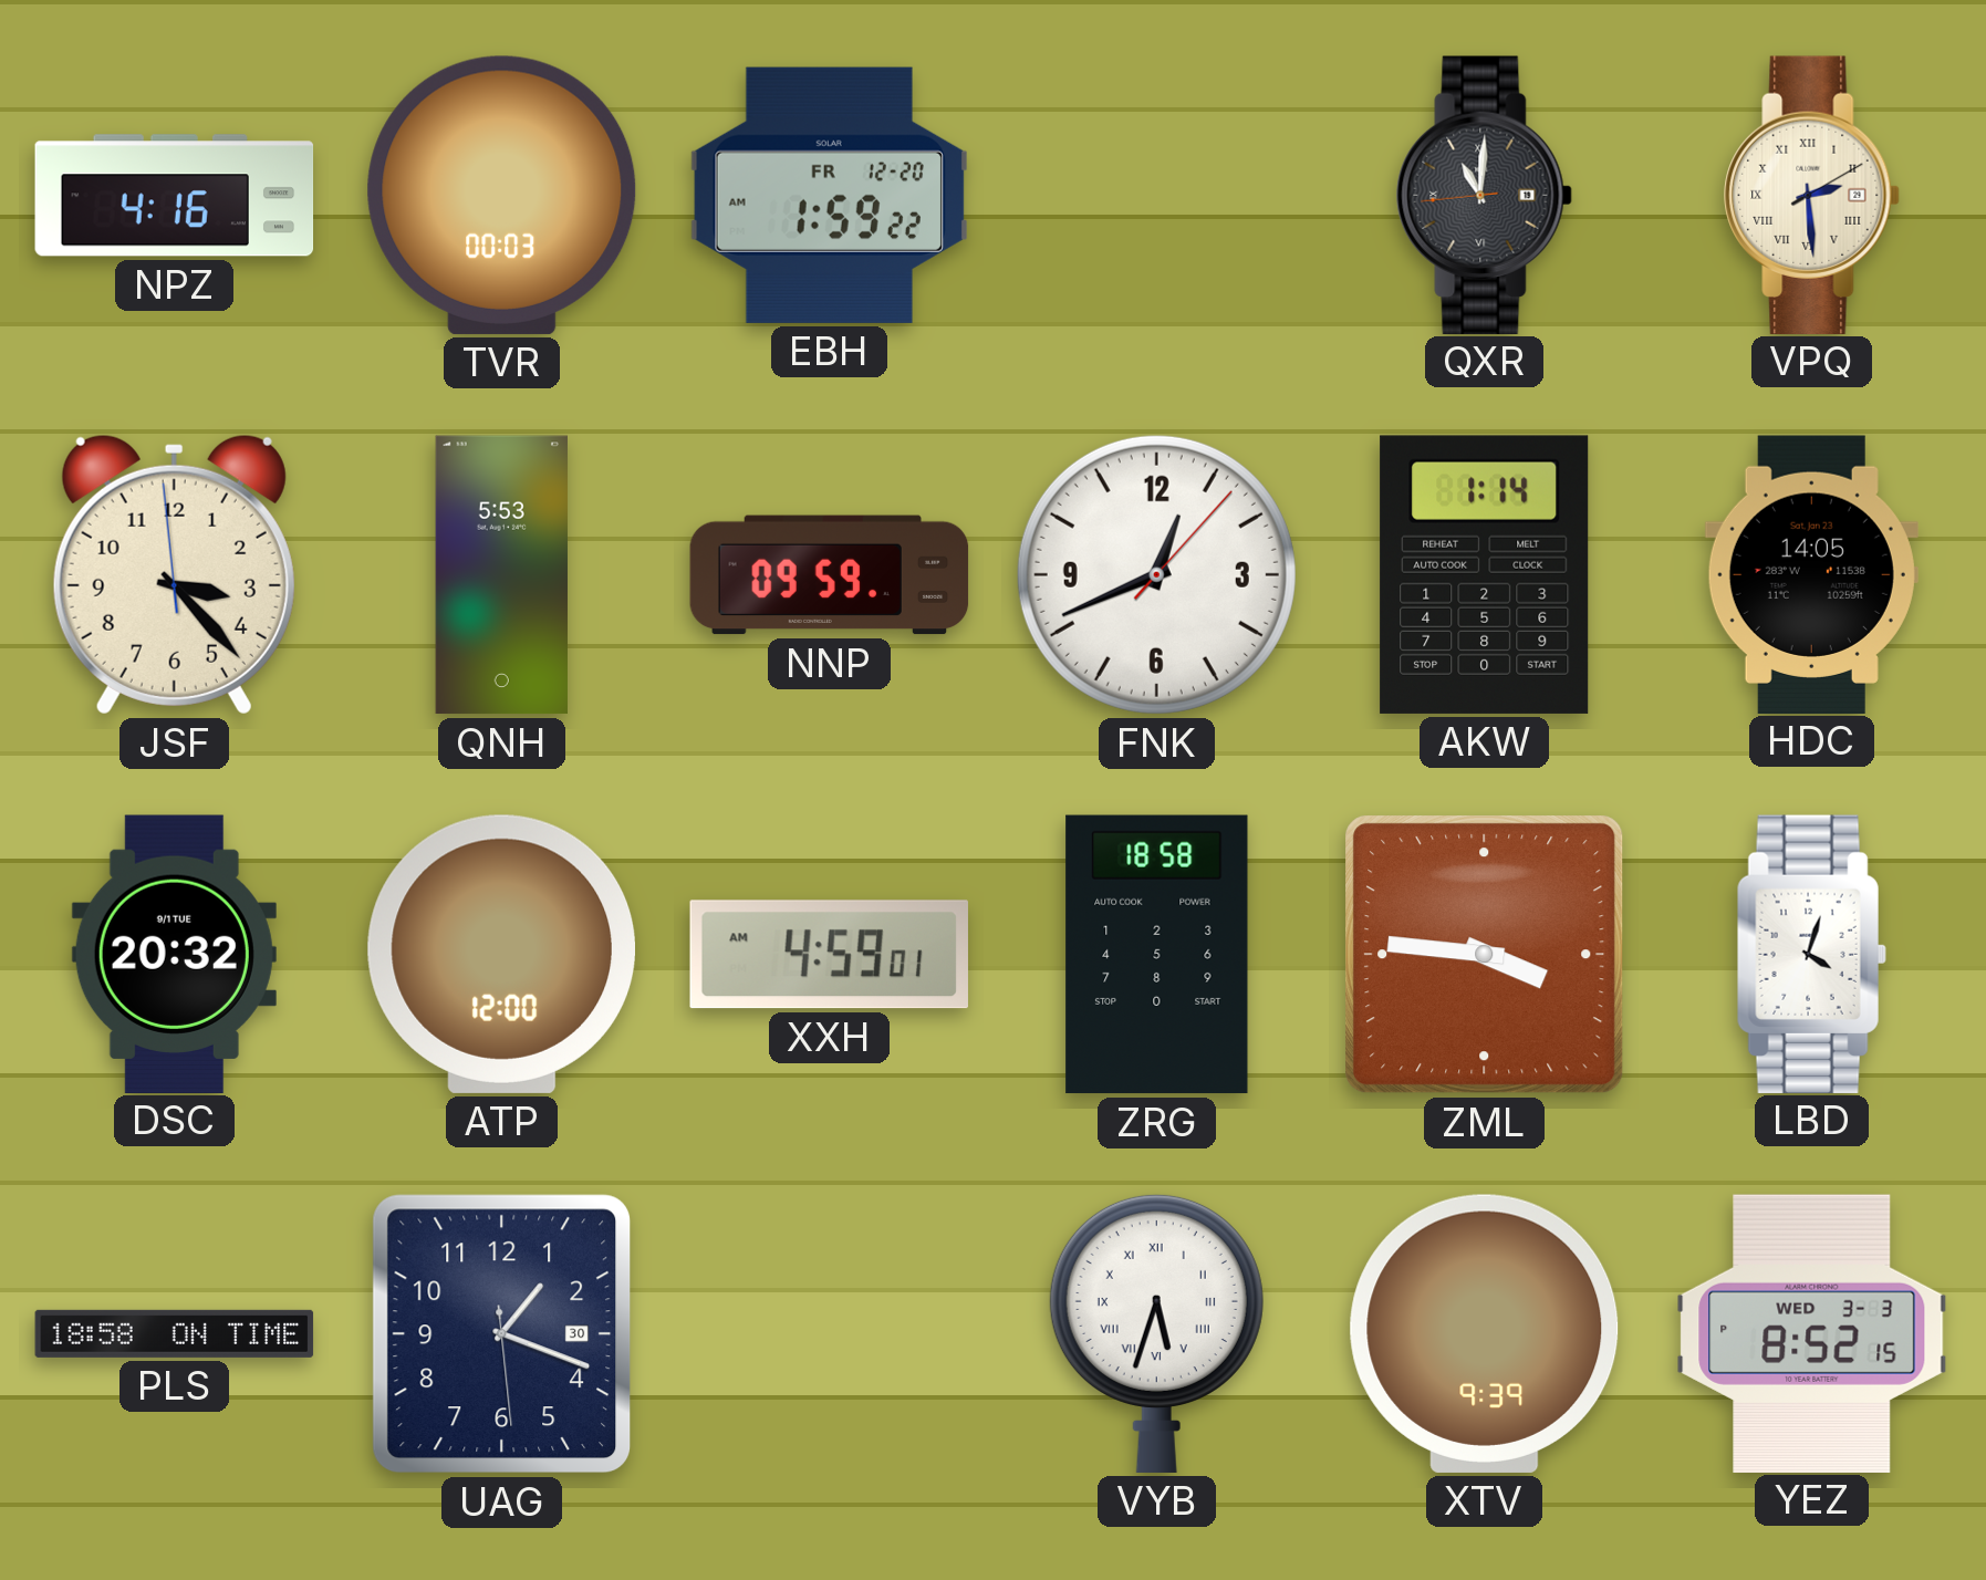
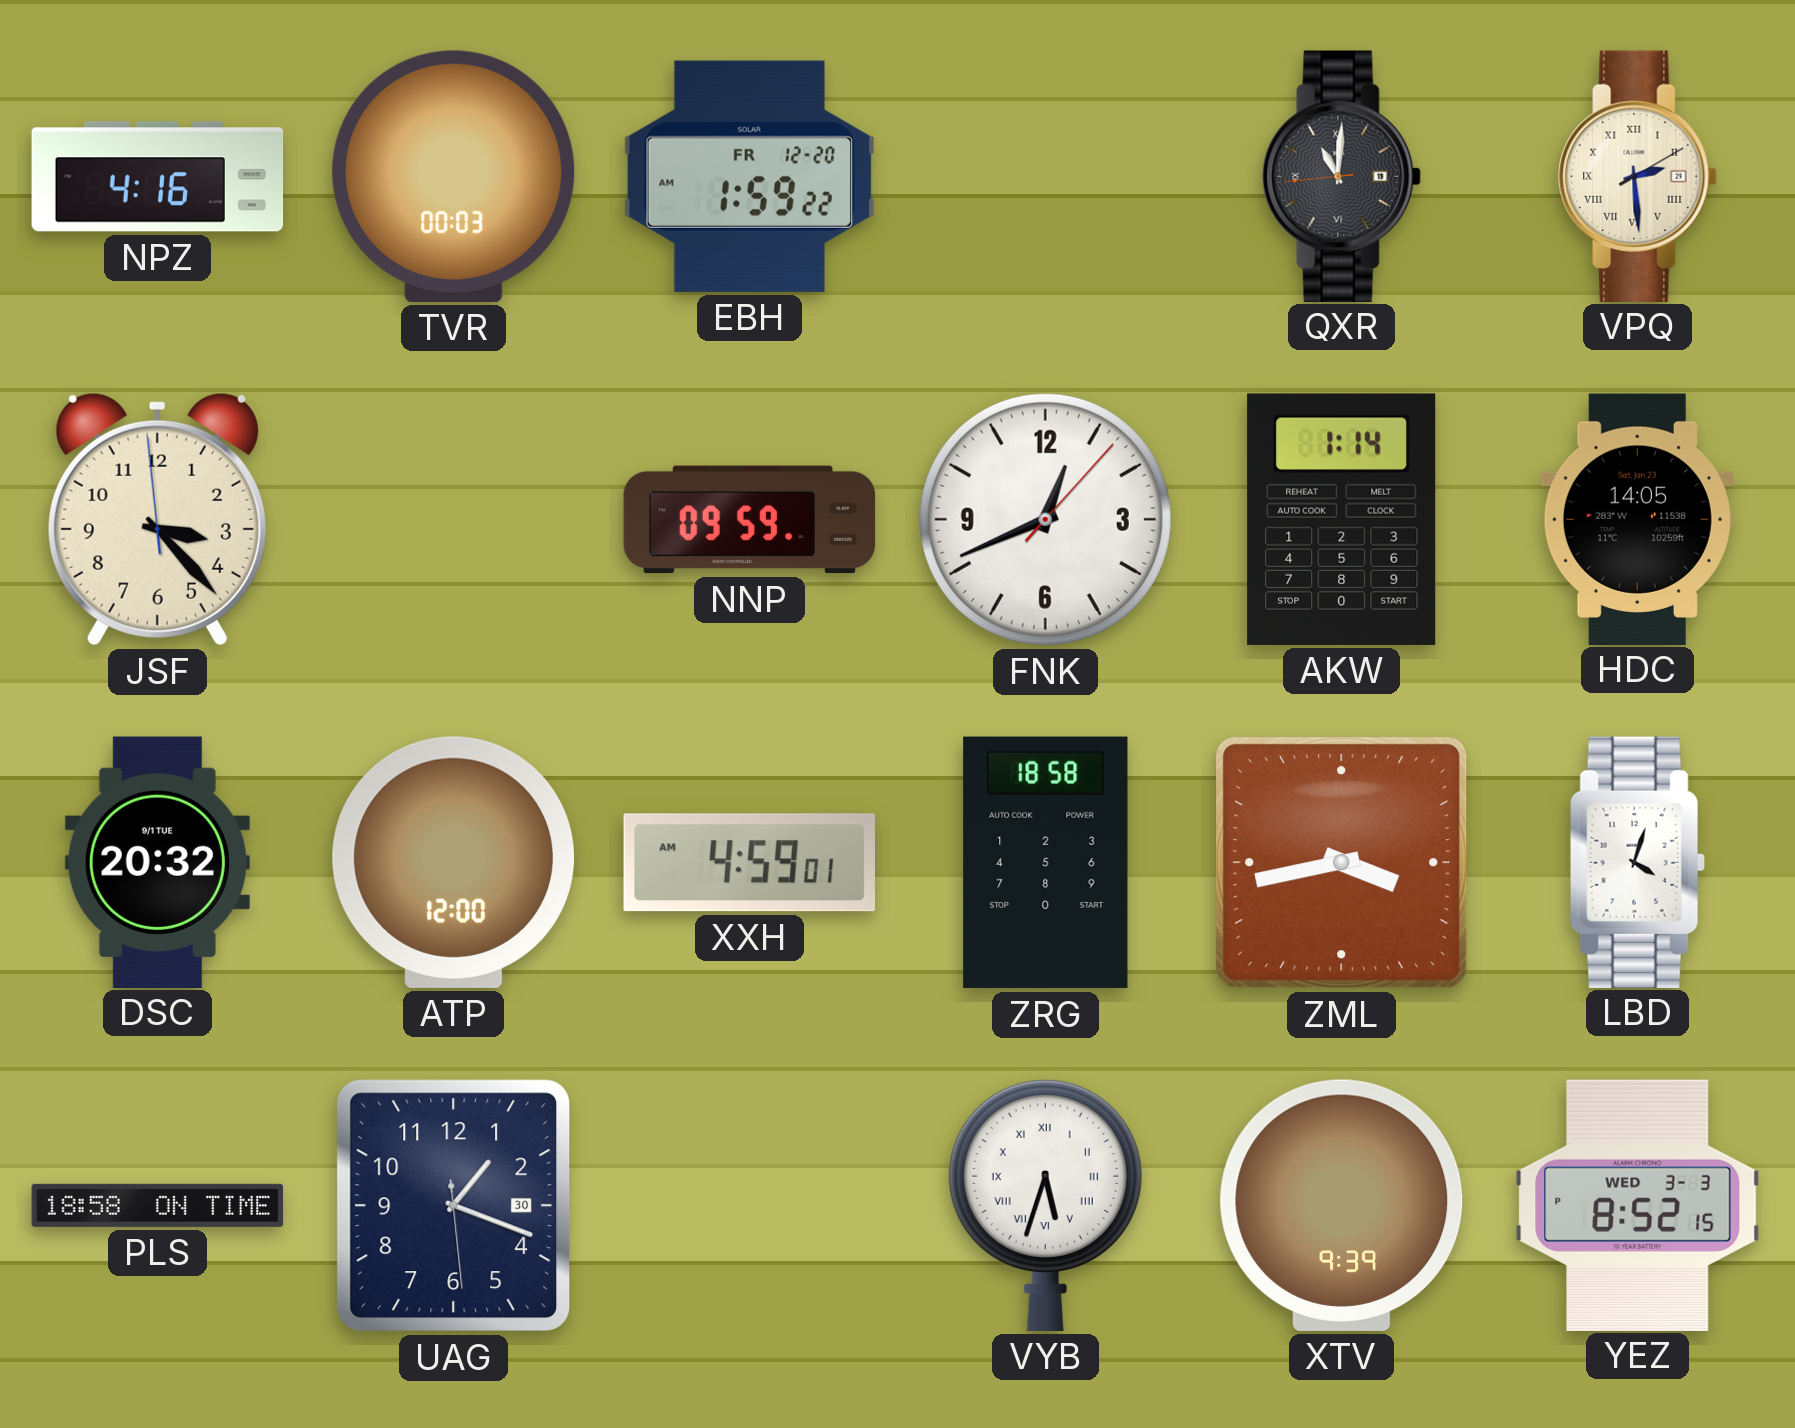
QNH: 5:53 -> none (501, 575)
ZML: 3:46 -> 3:43 (1342, 863)
